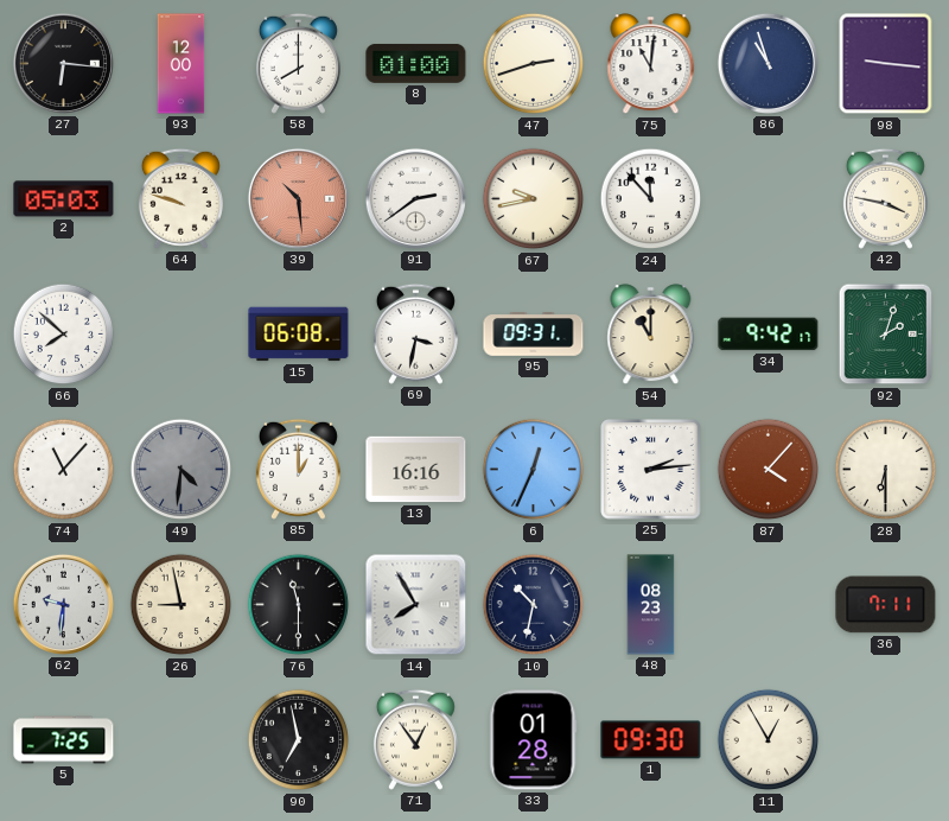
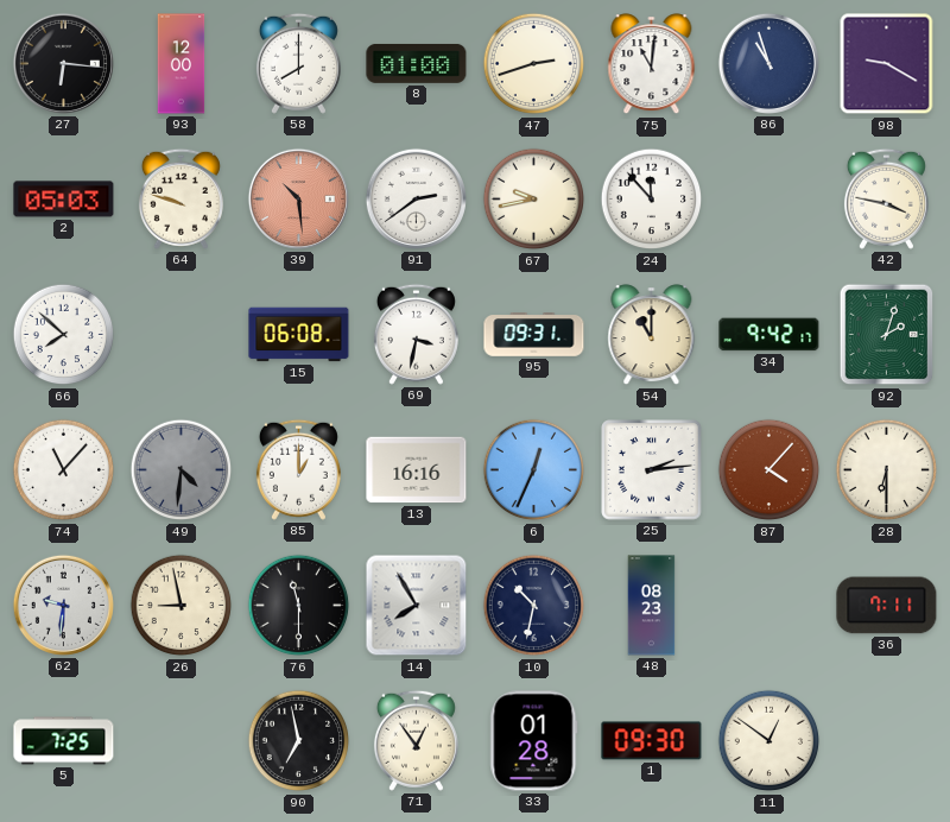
98: 9:16 -> 9:20 (887, 64)
11: 12:55 -> 12:51 (769, 741)
